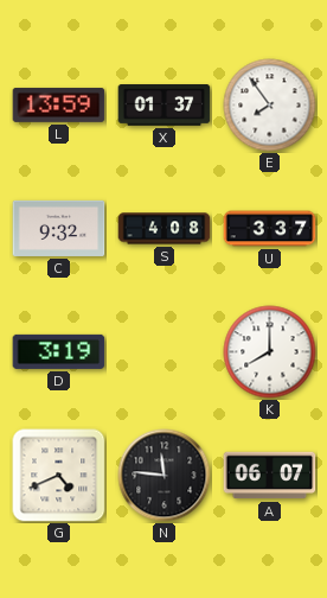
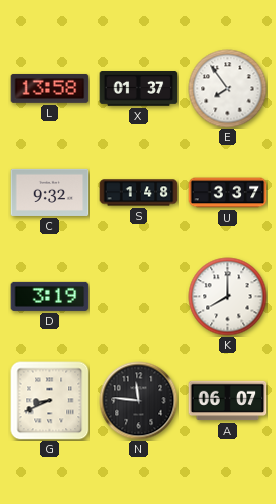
L: 13:59 -> 13:58 (50, 88)
S: 4:08 -> 1:48 (139, 193)
G: 4:41 -> 8:41 (50, 401)
